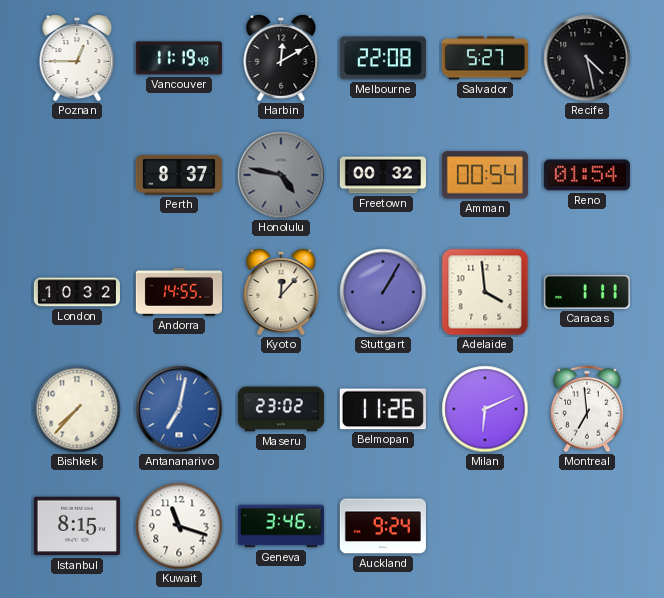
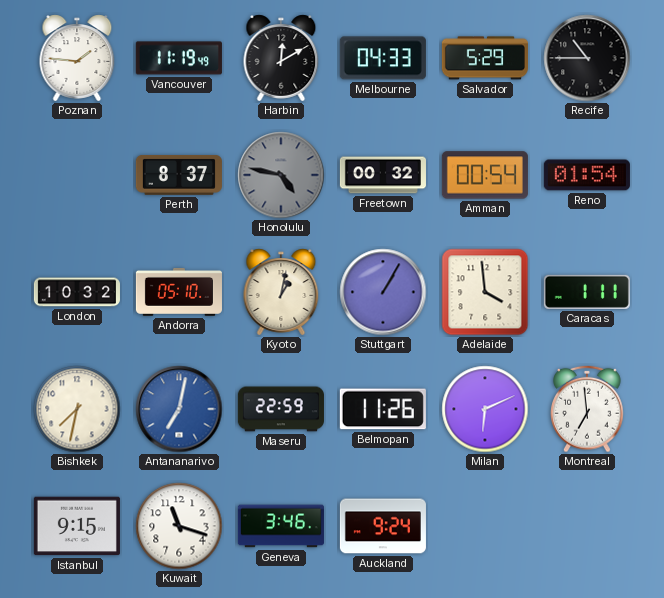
Poznan: 12:45 -> 1:46 (77, 58)
Melbourne: 22:08 -> 04:33 (383, 58)
Salvador: 5:27 -> 5:29 (485, 58)
Recife: 4:28 -> 10:45 (587, 58)
Andorra: 14:55 -> 05:10 (179, 292)
Kyoto: 12:07 -> 1:02 (281, 292)
Bishkek: 7:37 -> 7:32 (77, 409)
Maseru: 23:02 -> 22:59 (281, 409)
Istanbul: 8:15 -> 9:15 (77, 526)
